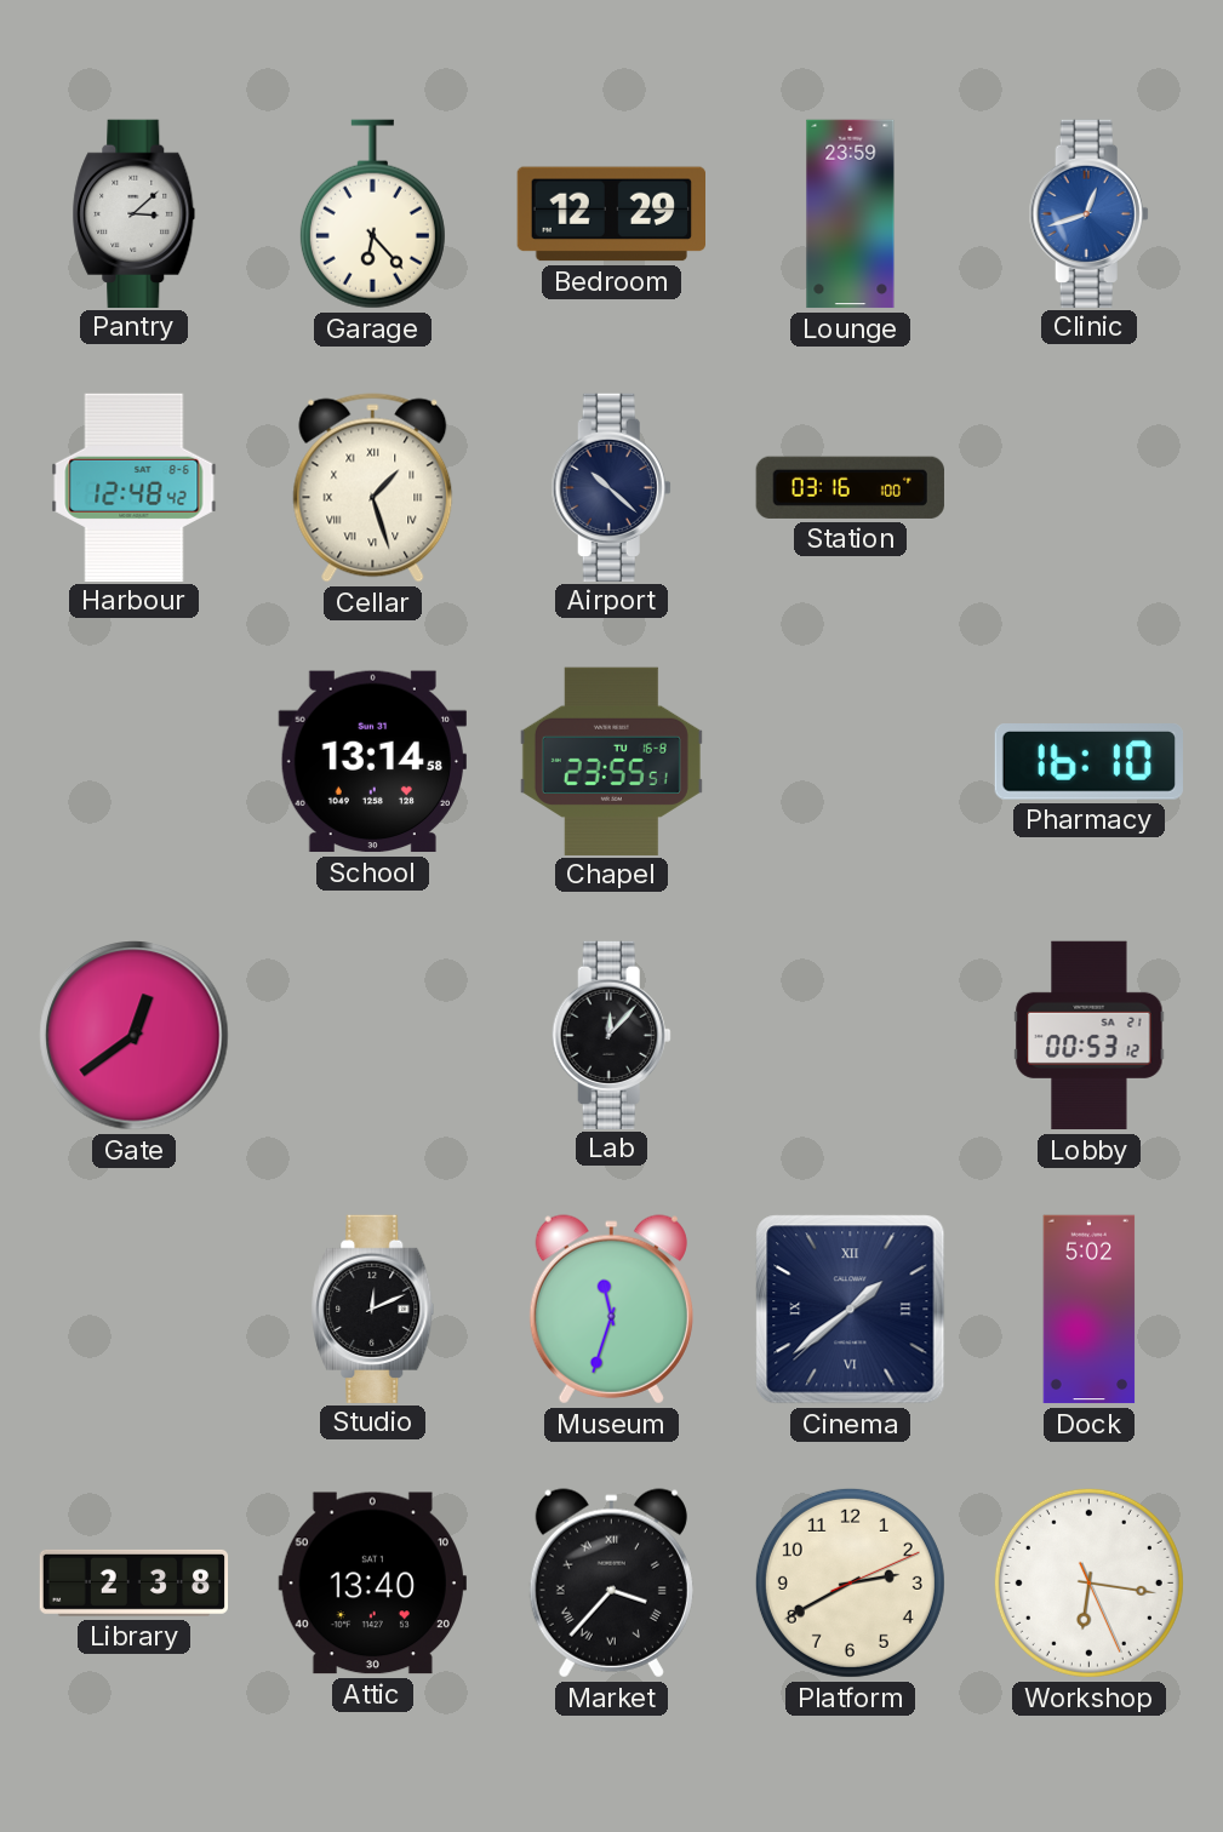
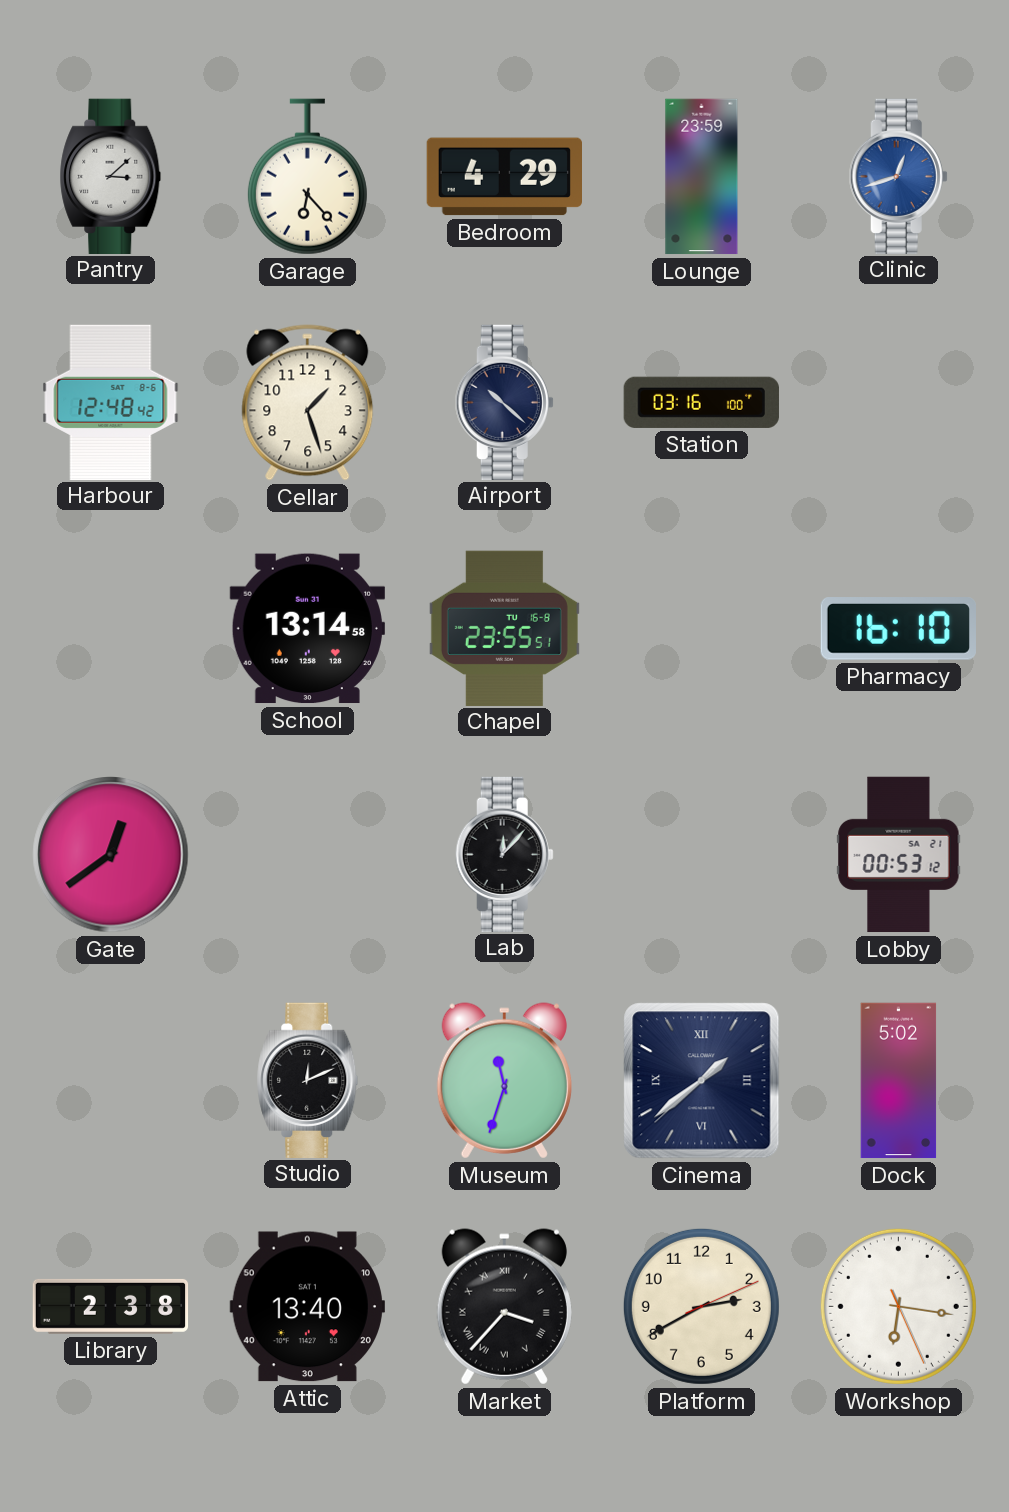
Bedroom: 12:29 -> 4:29 (504, 177)
Cellar numerals: Roman -> Arabic (308, 403)
